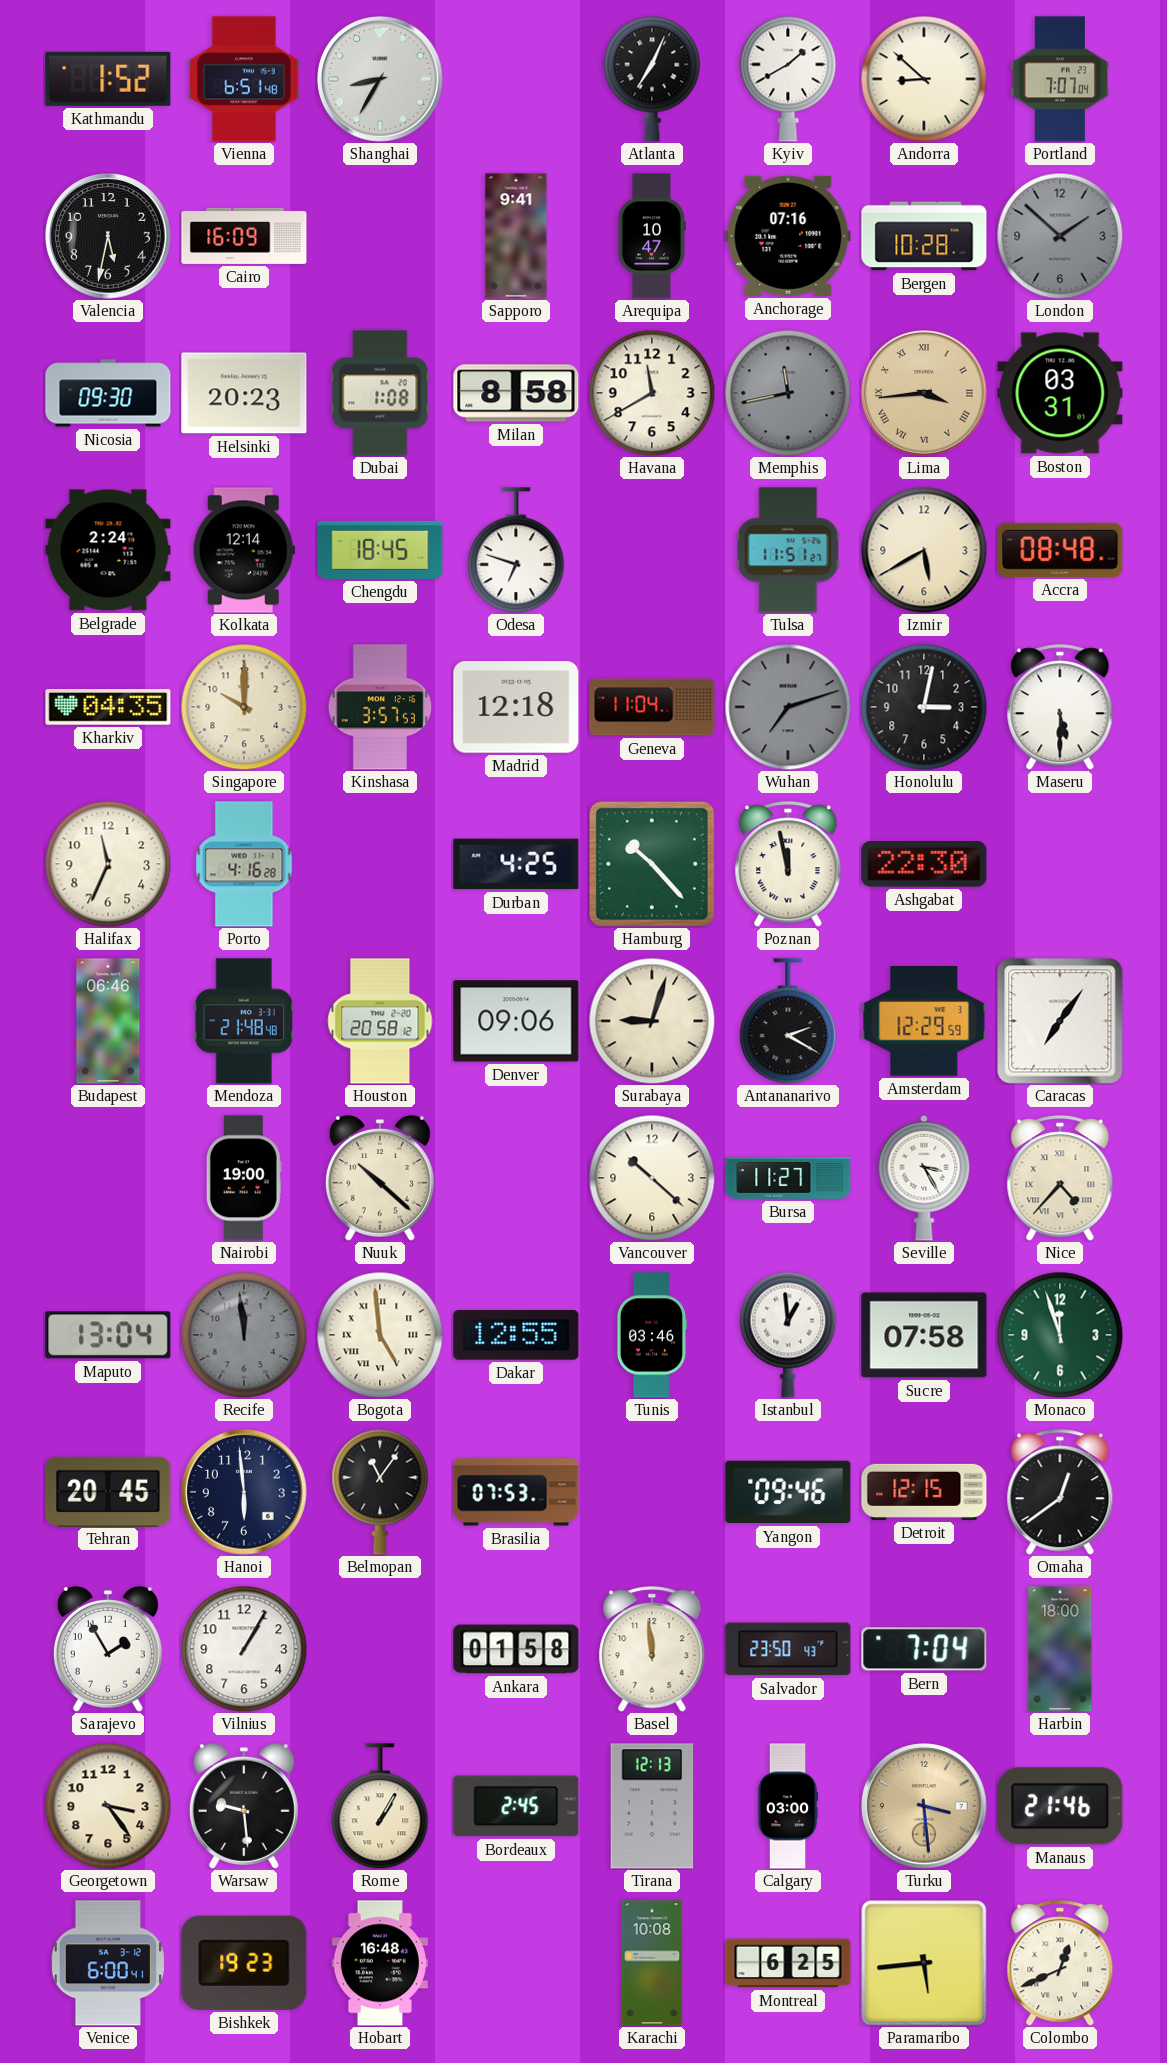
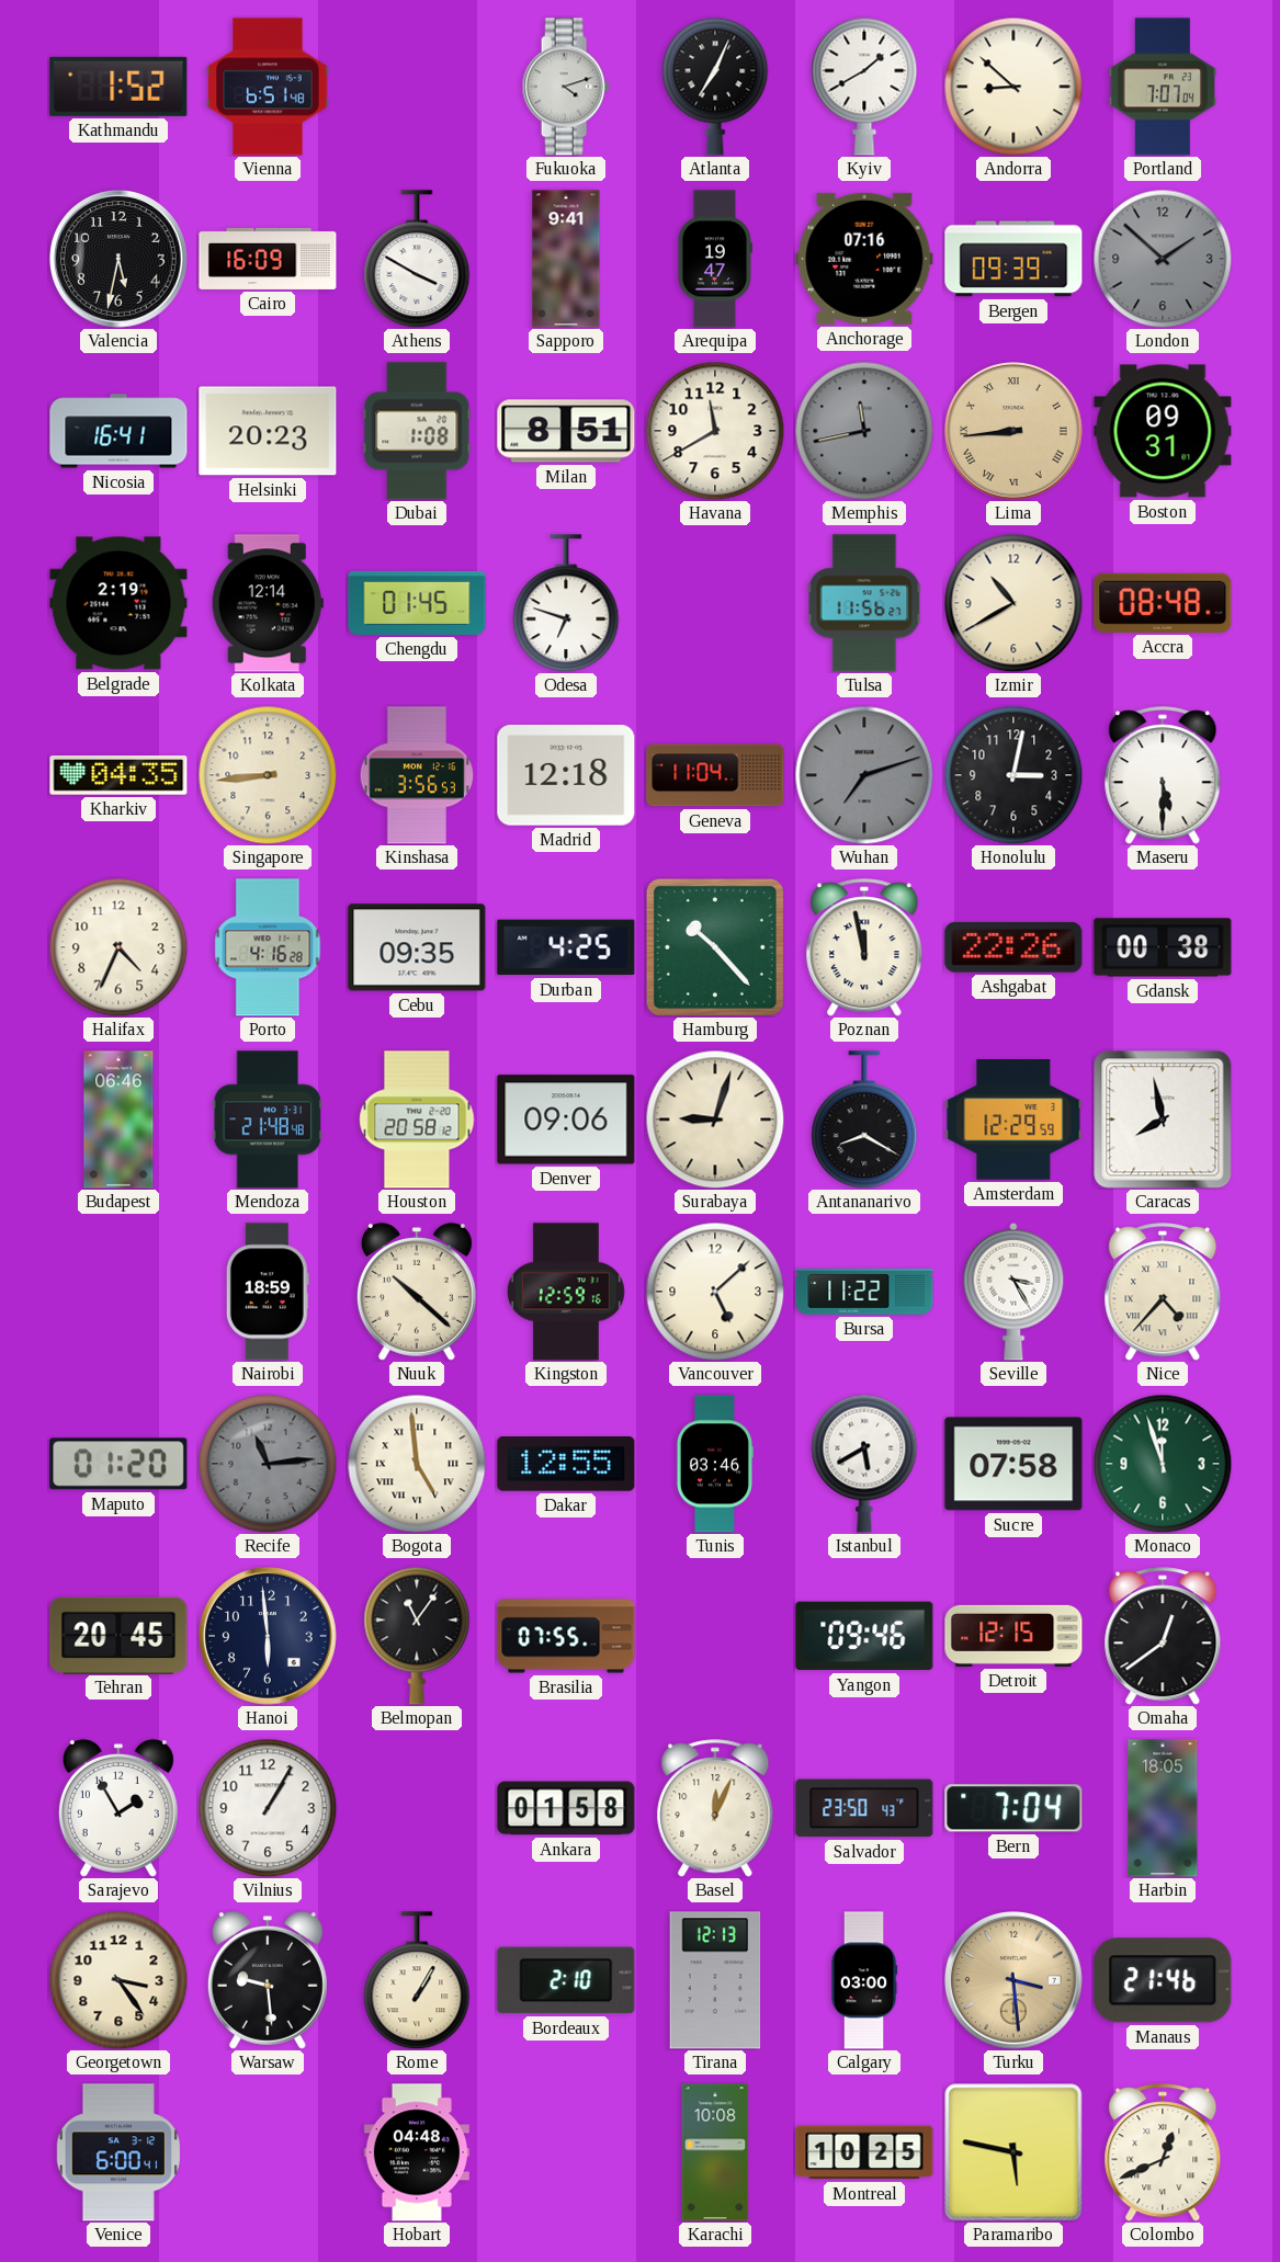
Shanghai: 8:35 -> none (380, 79)
Fukuoka: none -> 4:12 (566, 87)
Athens: none -> 3:50 (417, 259)
Arequipa: 10:47 -> 19:47 (714, 259)
Bergen: 10:28 -> 09:39 (1013, 259)
Nicosia: 09:30 -> 16:41 (118, 431)
Milan: 8:58 -> 8:51 (566, 431)
Lima: 3:44 -> 8:44 (1013, 431)
Boston: 03:31 -> 09:31 (1163, 431)
Belgrade: 2:24 -> 2:19 (118, 603)
Chengdu: 18:45 -> 01:45 (417, 603)
Tulsa: 11:51 -> 11:56 (864, 603)
Izmir: 5:40 -> 10:40 (1013, 603)
Singapore: 10:00 -> 8:44 (268, 775)
Kinshasa: 3:57 -> 3:56 (417, 775)
Halifax: 11:34 -> 4:34 (118, 947)
Cebu: none -> 09:35 (417, 947)
Ashgabat: 22:30 -> 22:26 (1013, 947)
Gdansk: none -> 00:38 (1163, 947)
Antananarivo: 2:20 -> 8:20 (864, 1119)
Caracas: 7:06 -> 7:58 (1163, 1119)
Nairobi: 19:00 -> 18:59 (268, 1292)
Kingston: none -> 12:59 (566, 1292)
Vancouver: 10:22 -> 5:08 (715, 1292)
Bursa: 11:27 -> 11:22 (864, 1292)
Maputo: 13:04 -> 01:20 (118, 1464)
Recife: 11:59 -> 11:14 (268, 1464)
Istanbul: 12:59 -> 5:40 (864, 1464)
Brasilia: 07:53 -> 07:55 (566, 1636)
Basel: 11:59 -> 12:04 (715, 1808)
Harbin: 18:00 -> 18:05 (1163, 1808)
Bordeaux: 2:45 -> 2:10 (566, 1980)
Bishkek: 19:23 -> none (244, 1963)
Hobart: 16:48 -> 04:48 (417, 2152)
Montreal: 6:25 -> 10:25 (864, 2152)
Paramaribo: 5:44 -> 5:47 (1013, 2152)
